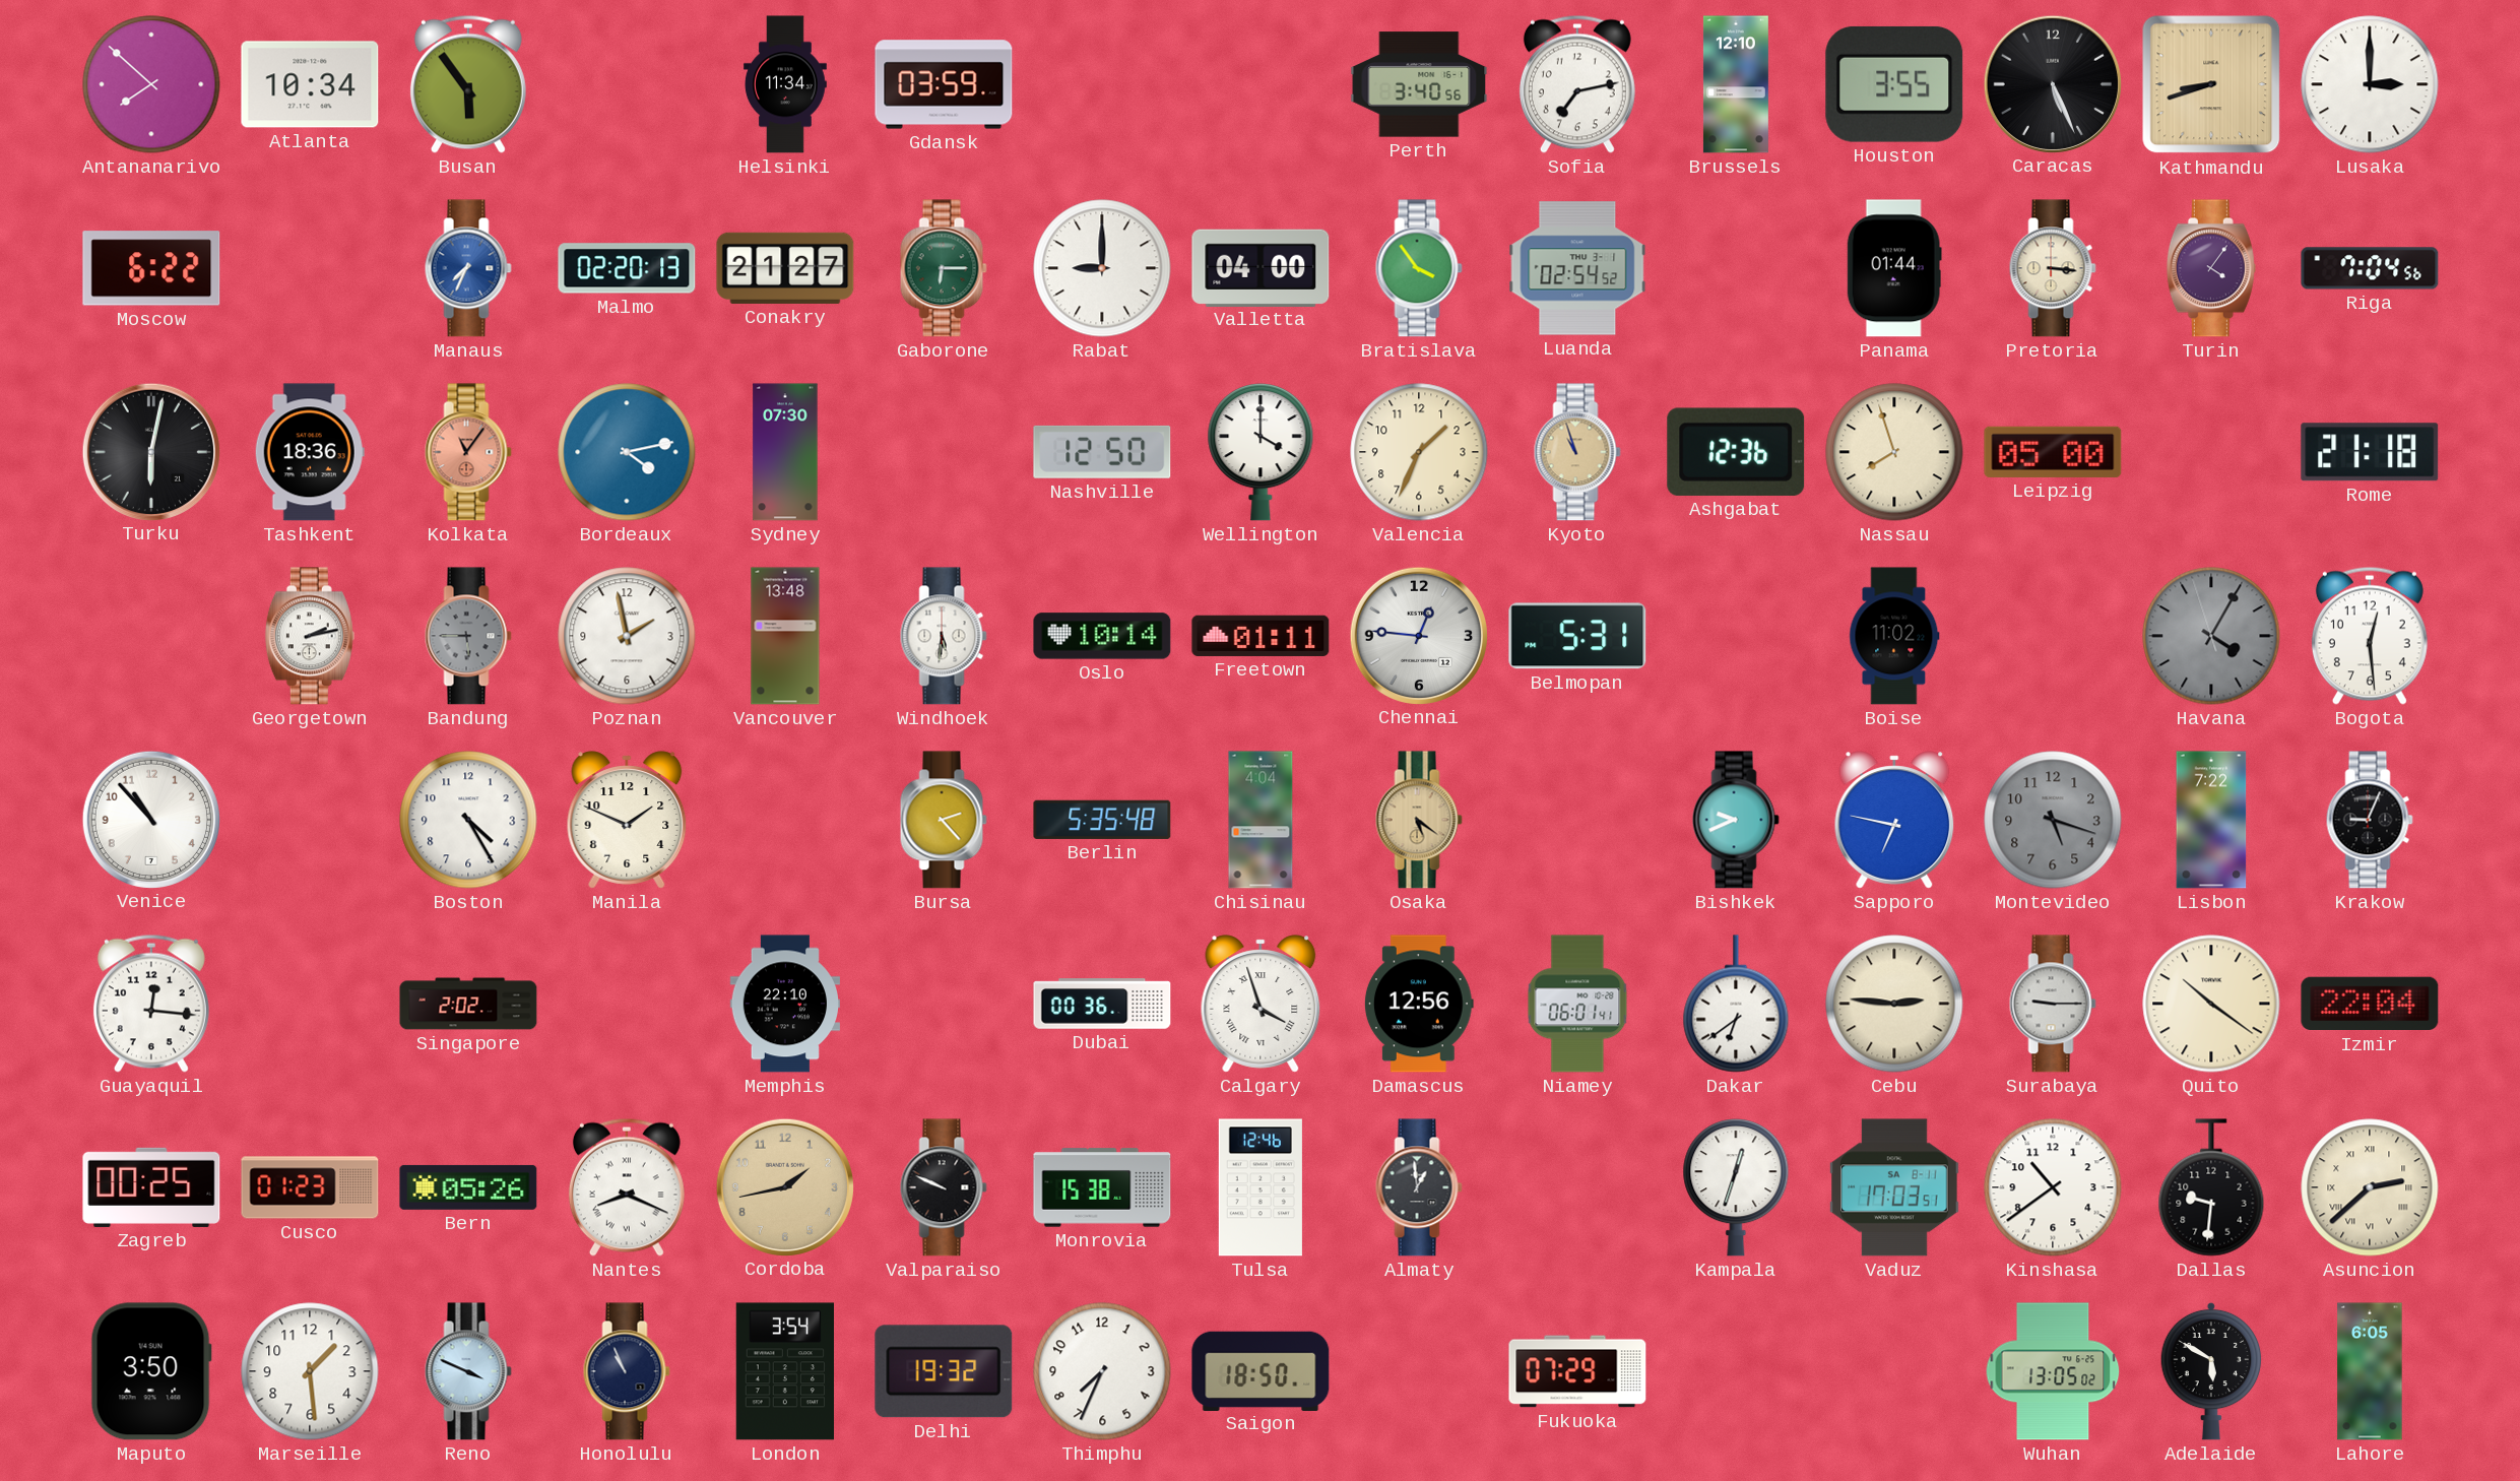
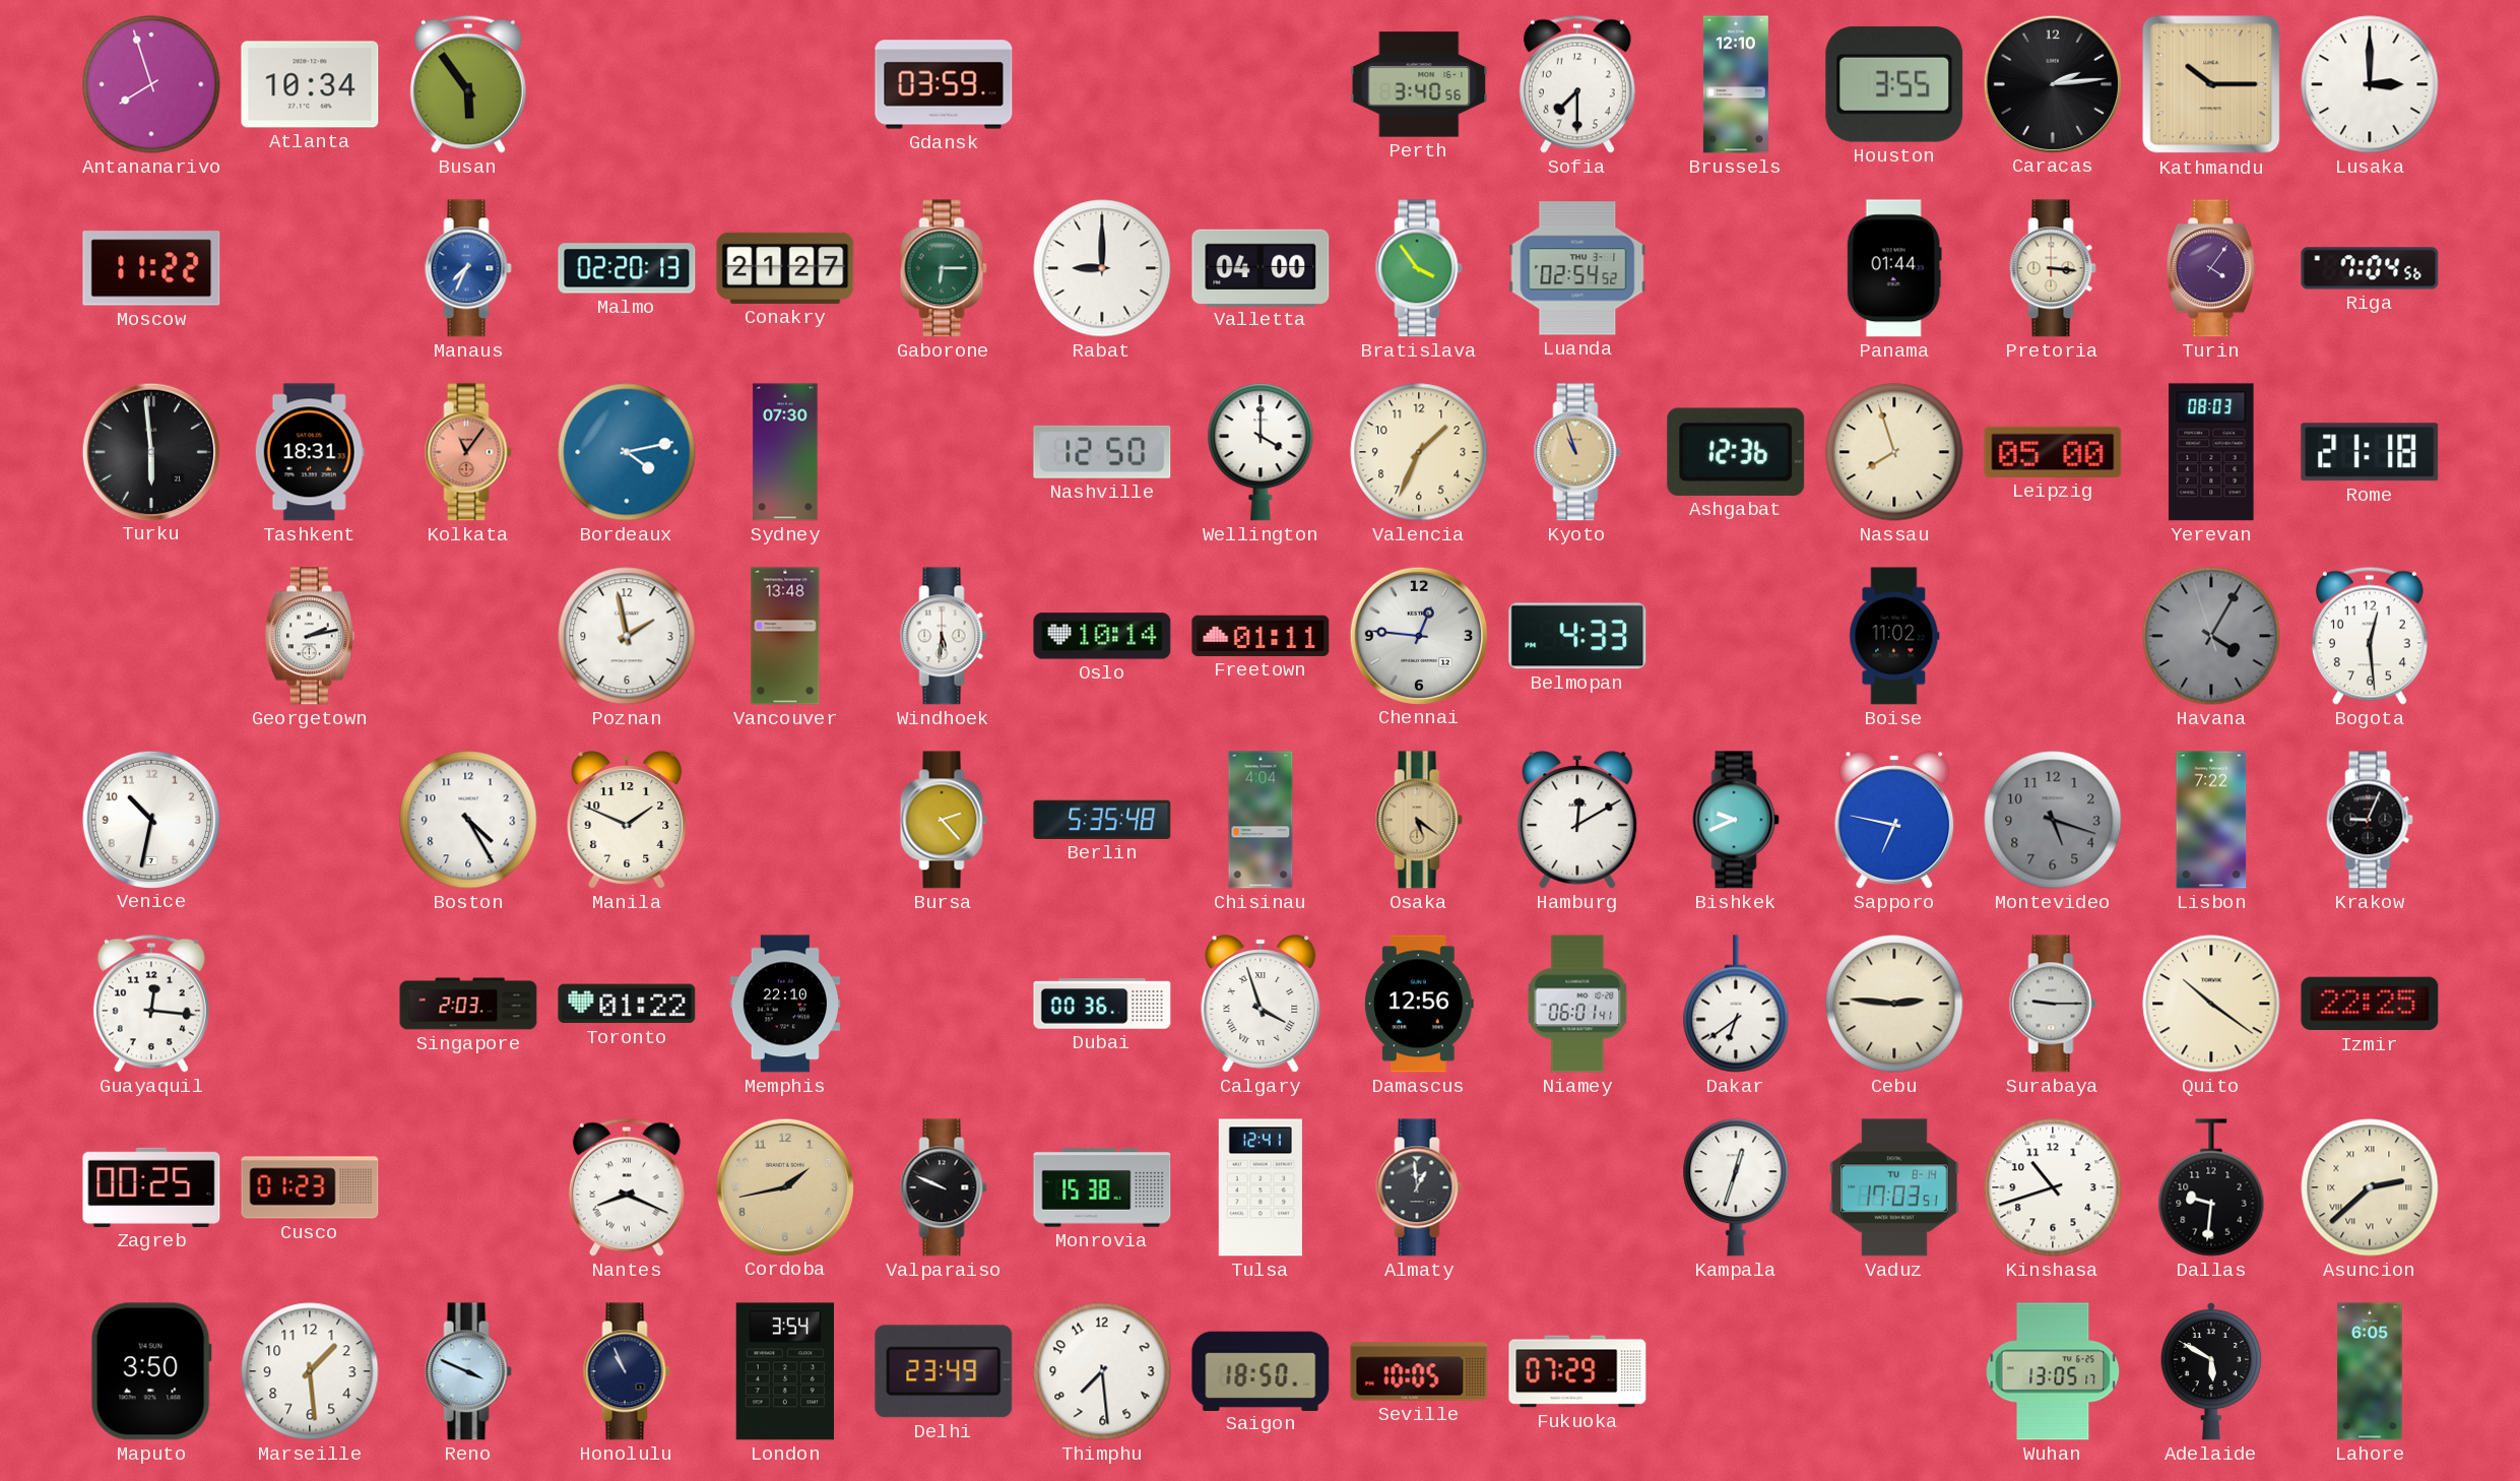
Antananarivo: 7:52 -> 7:57 (151, 84)
Helsinki: 11:34 -> none (786, 84)
Sofia: 7:13 -> 7:30 (1577, 84)
Caracas: 5:26 -> 2:14 (2052, 83)
Kathmandu: 8:42 -> 10:15 (2211, 84)
Moscow: 6:22 -> 11:22 (151, 268)
Turku: 6:02 -> 5:59 (150, 451)
Tashkent: 18:36 -> 18:31 (310, 452)
Yerevan: none -> 08:03 (2211, 452)
Bandung: 5:45 -> none (468, 636)
Belmopan: 5:31 -> 4:33 (1577, 636)
Venice: 10:53 -> 10:32 (150, 819)
Hamburg: none -> 12:10 (1577, 820)
Singapore: 2:02 -> 2:03 (468, 1004)
Toronto: none -> 01:22 (627, 1004)
Izmir: 22:04 -> 22:25 (2370, 1004)
Bern: 05:26 -> none (468, 1187)
Tulsa: 12:46 -> 12:41 (1261, 1187)
Vaduz date: SA 8-11 -> TU 8-14 (1894, 1187)
Kinshasa: 10:39 -> 10:42 (2053, 1187)
Delhi: 19:32 -> 23:49 (944, 1371)
Thimphu: 7:34 -> 7:29 (1102, 1371)
Seville: none -> 10:05 (1419, 1371)
Wuhan: 13:05:02 -> 13:05:17 (2053, 1371)
